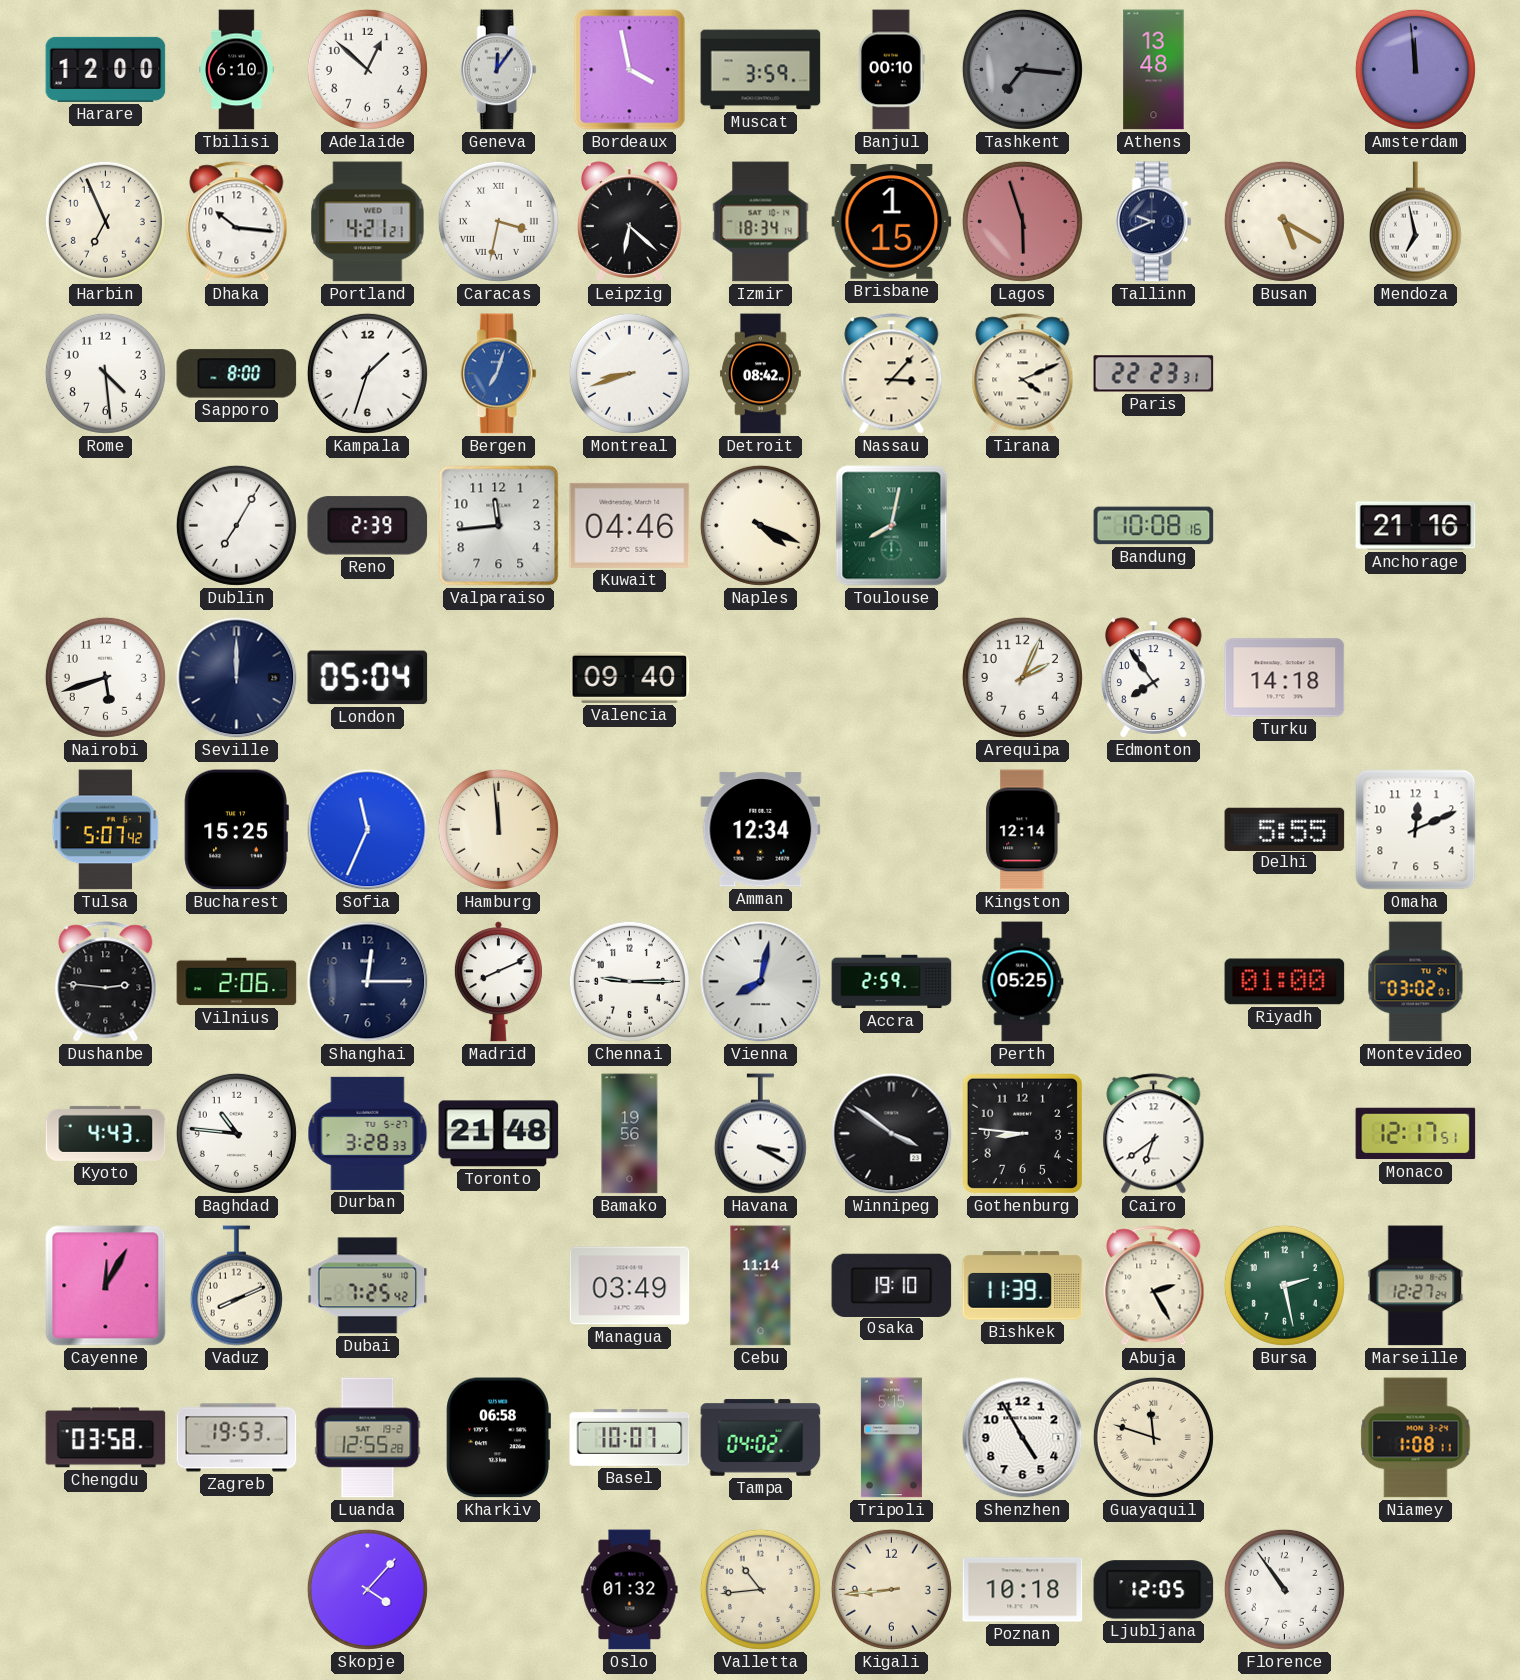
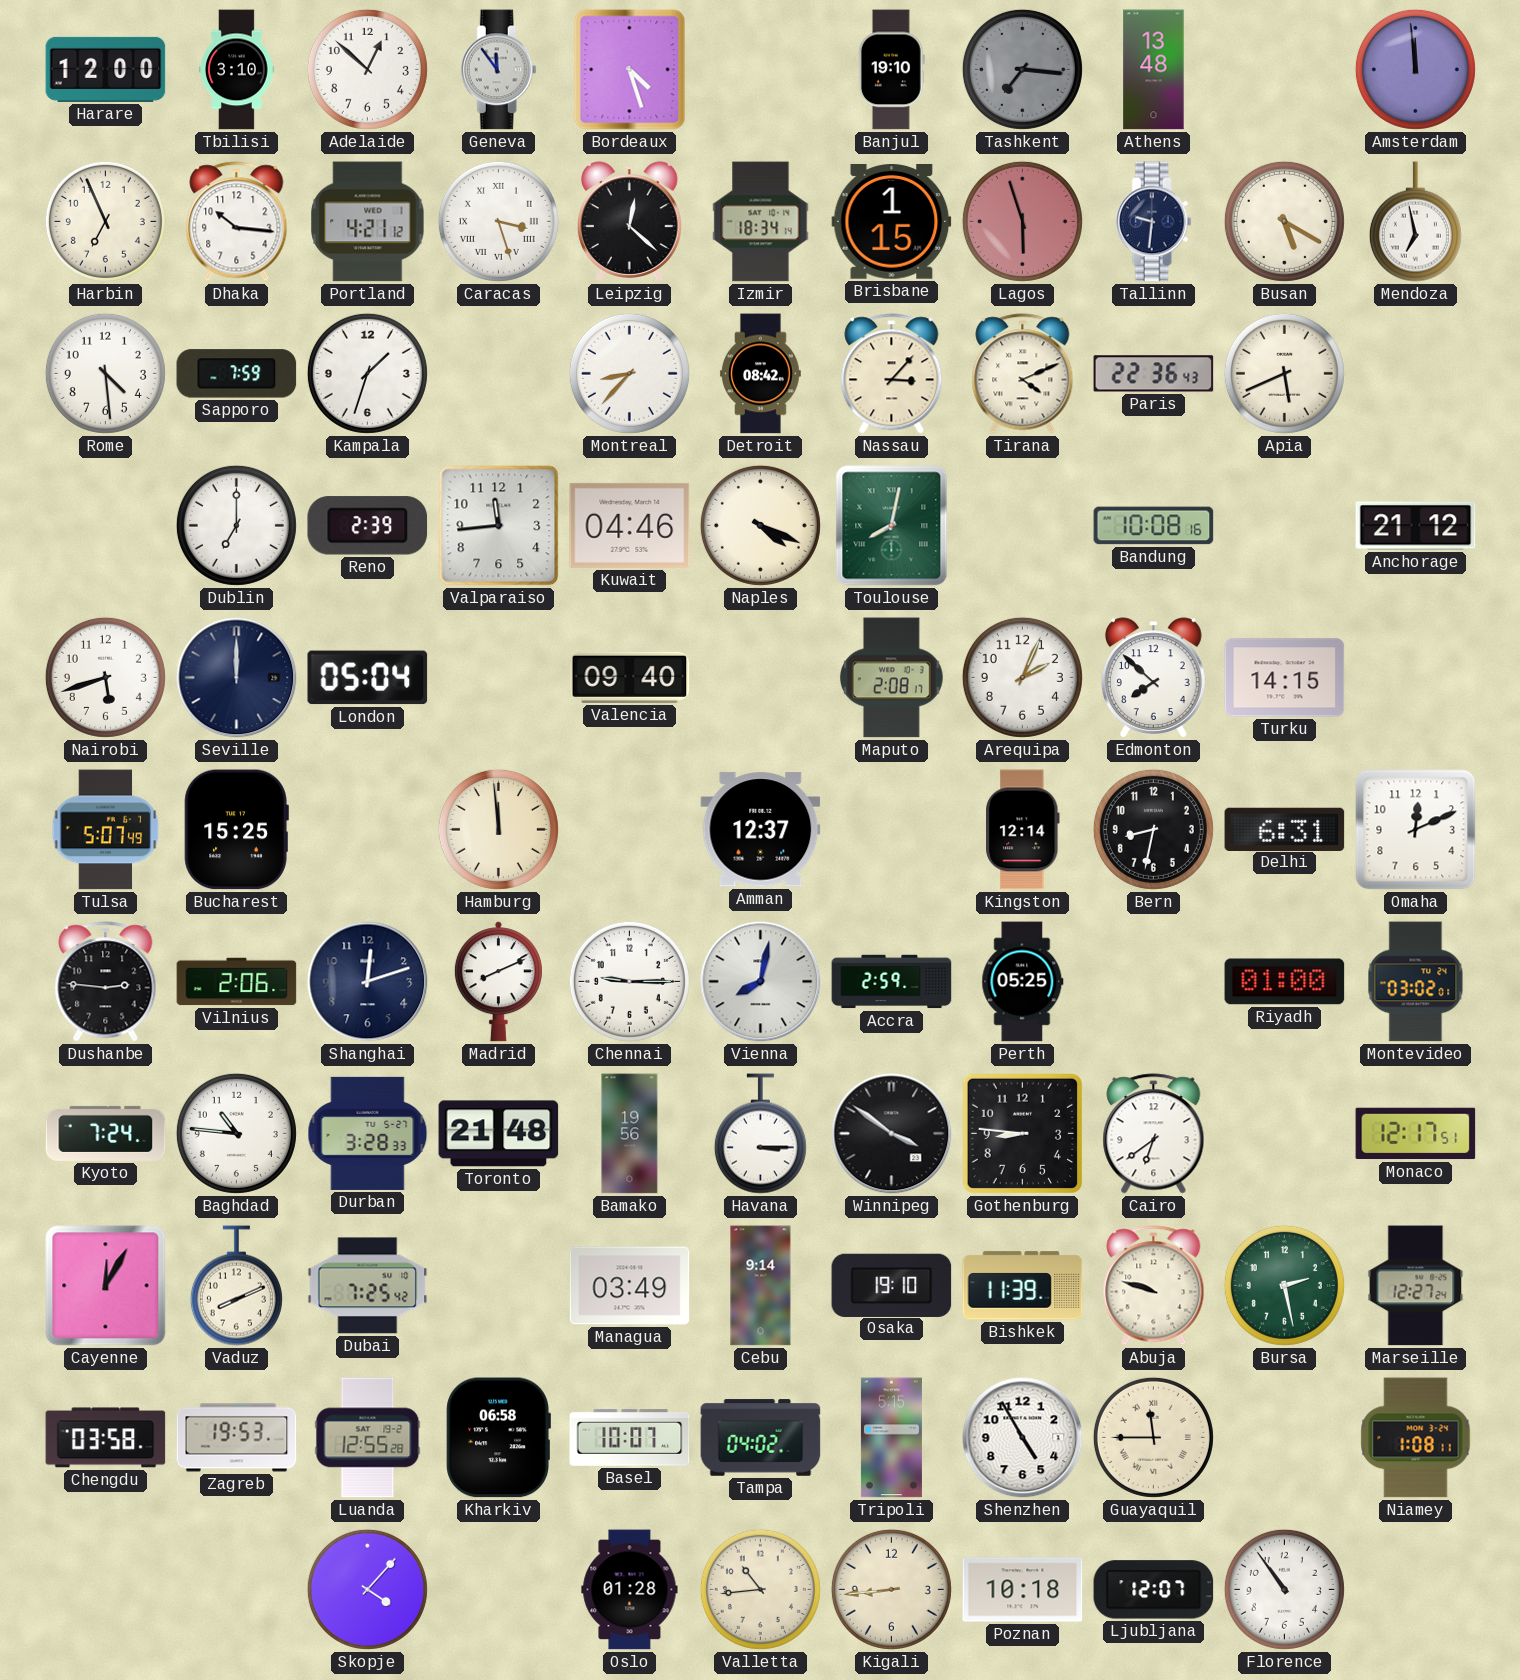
Tbilisi: 6:10 -> 3:10 (237, 70)
Geneva: 12:06 -> 11:54 (498, 70)
Bordeaux: 3:58 -> 4:27 (630, 70)
Muscat: 3:59 -> none (761, 70)
Banjul: 00:10 -> 19:10 (891, 70)
Portland: 4:21:21 -> 4:21:12 (368, 222)
Caracas: 3:32 -> 3:27 (498, 221)
Leipzig: 6:22 -> 12:22 (630, 222)
Tallinn: 9:41 -> 9:31 (1153, 222)
Sapporo: 8:00 -> 7:59 (237, 374)
Bergen: 7:03 -> none (498, 374)
Montreal: 8:42 -> 8:37 (629, 373)
Paris: 22:23 -> 22:36 (1154, 374)
Apia: none -> 5:41 (1284, 373)
Dublin: 7:05 -> 7:00 (236, 525)
Anchorage: 21:16 -> 21:12 (1416, 526)
Maputo: none -> 2:08 (891, 678)
Edmonton: 7:54 -> 7:52 (1154, 678)
Turku: 14:18 -> 14:15 (1285, 678)
Tulsa: 5:07:42 -> 5:07:49 (106, 830)
Sofia: 11:34 -> none (368, 830)
Amman: 12:34 -> 12:37 (761, 830)
Bern: none -> 8:32 (1153, 829)
Delhi: 5:55 -> 6:31 (1285, 829)
Shanghai: 12:15 -> 12:12 (368, 982)
Kyoto: 4:43 -> 7:24 (106, 1133)
Havana: 3:20 -> 3:15 (760, 1134)
Cebu: 11:14 -> 9:14 (761, 1286)
Abuja: 2:25 -> 9:48 (1154, 1286)
Guayaquil: 11:48 -> 11:45 (1153, 1437)
Oslo: 01:32 -> 01:28 (630, 1590)
Ljubljana: 12:05 -> 12:07 (1154, 1590)
